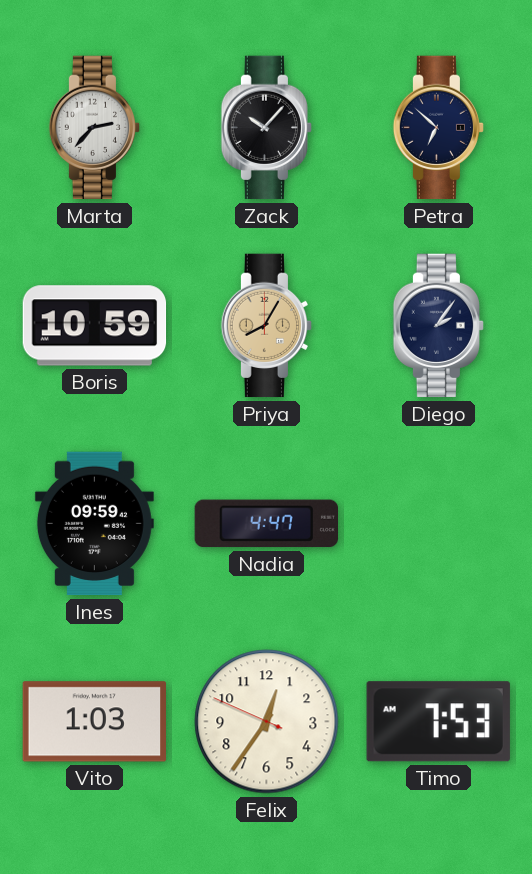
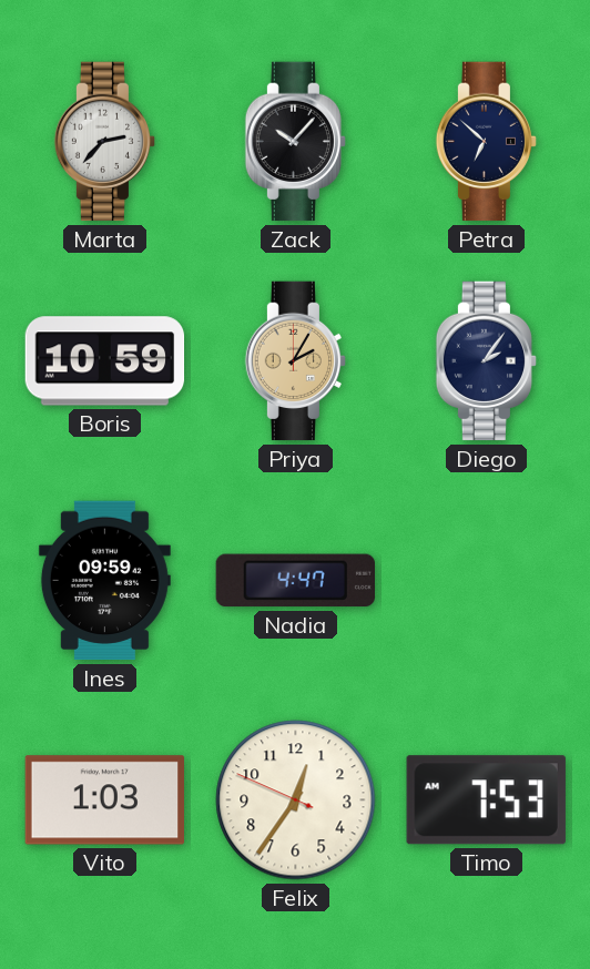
Priya: 8:05 -> 2:05 (296, 361)
